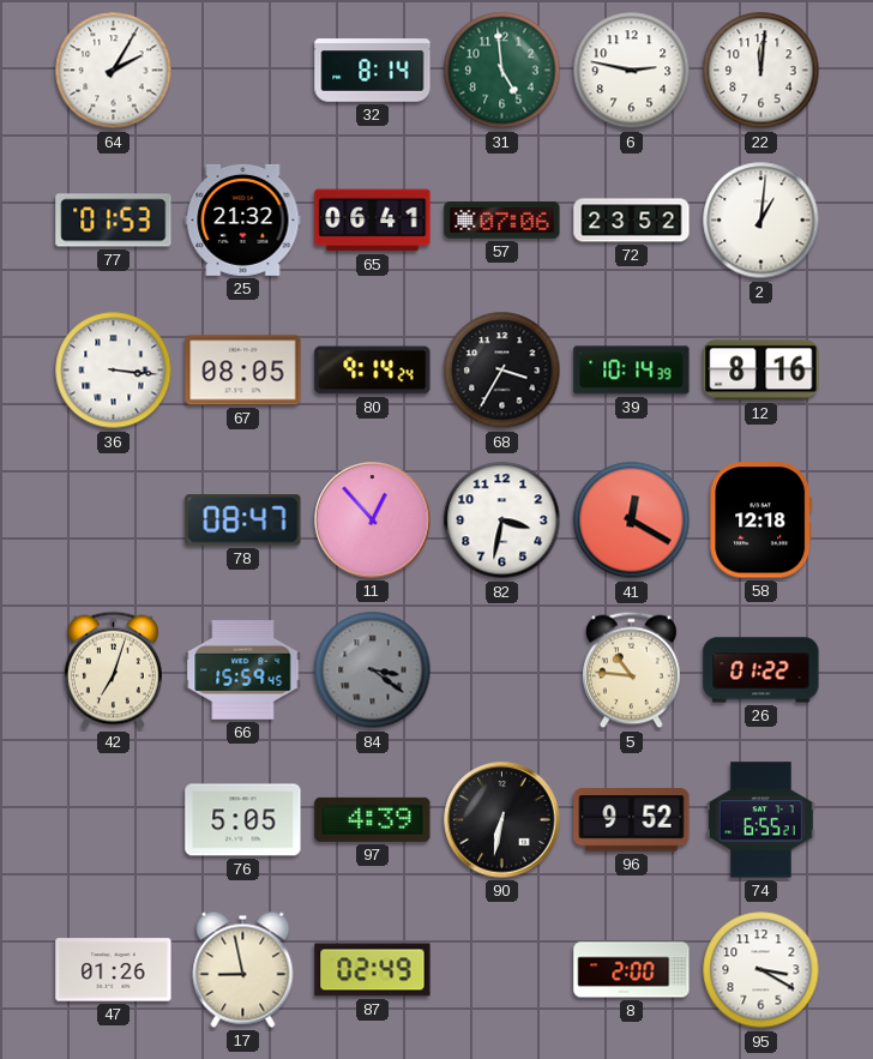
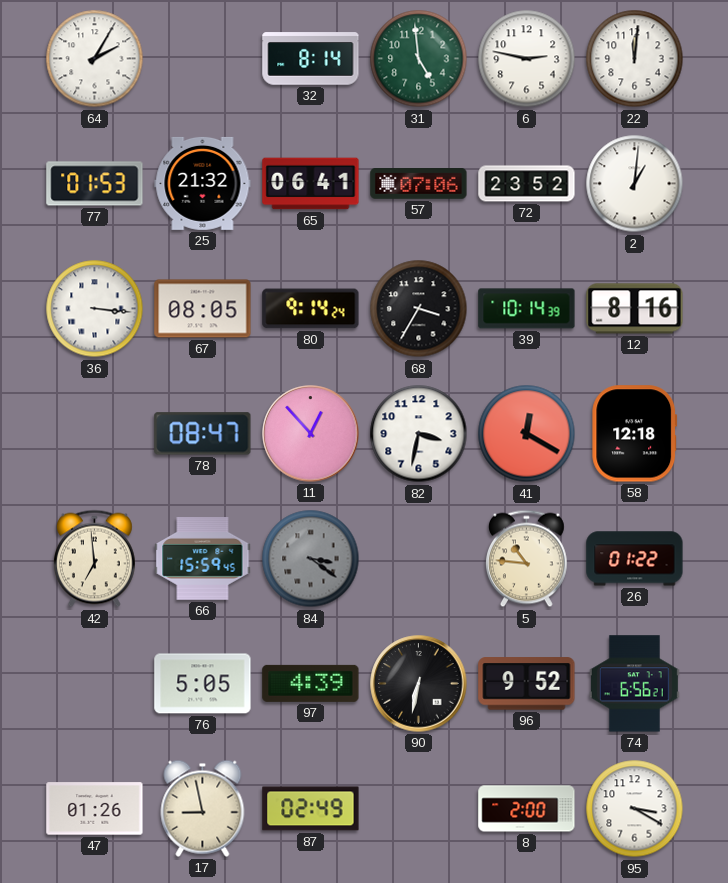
42: 7:03 -> 6:59 (94, 559)
74: 6:55 -> 6:56 (634, 684)
